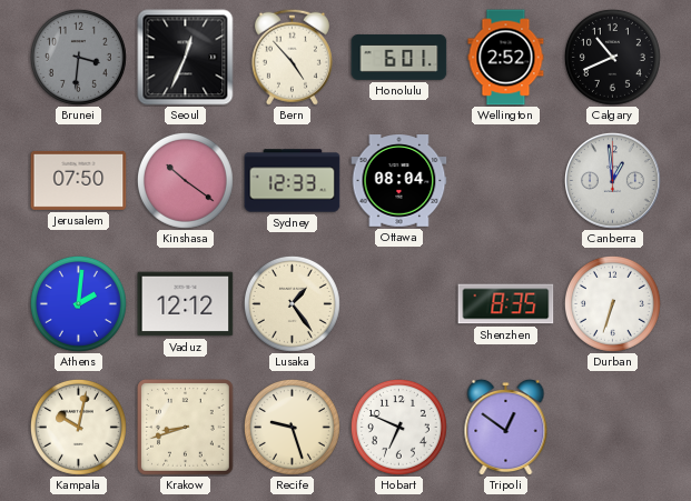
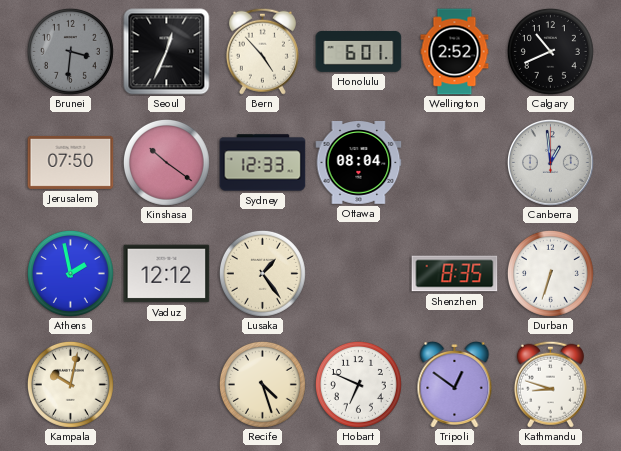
Athens: 2:01 -> 1:58 (70, 273)
Krakow: 8:42 -> none (186, 428)
Recife: 9:27 -> 4:27 (262, 384)
Kathmandu: none -> 8:48 (550, 384)
